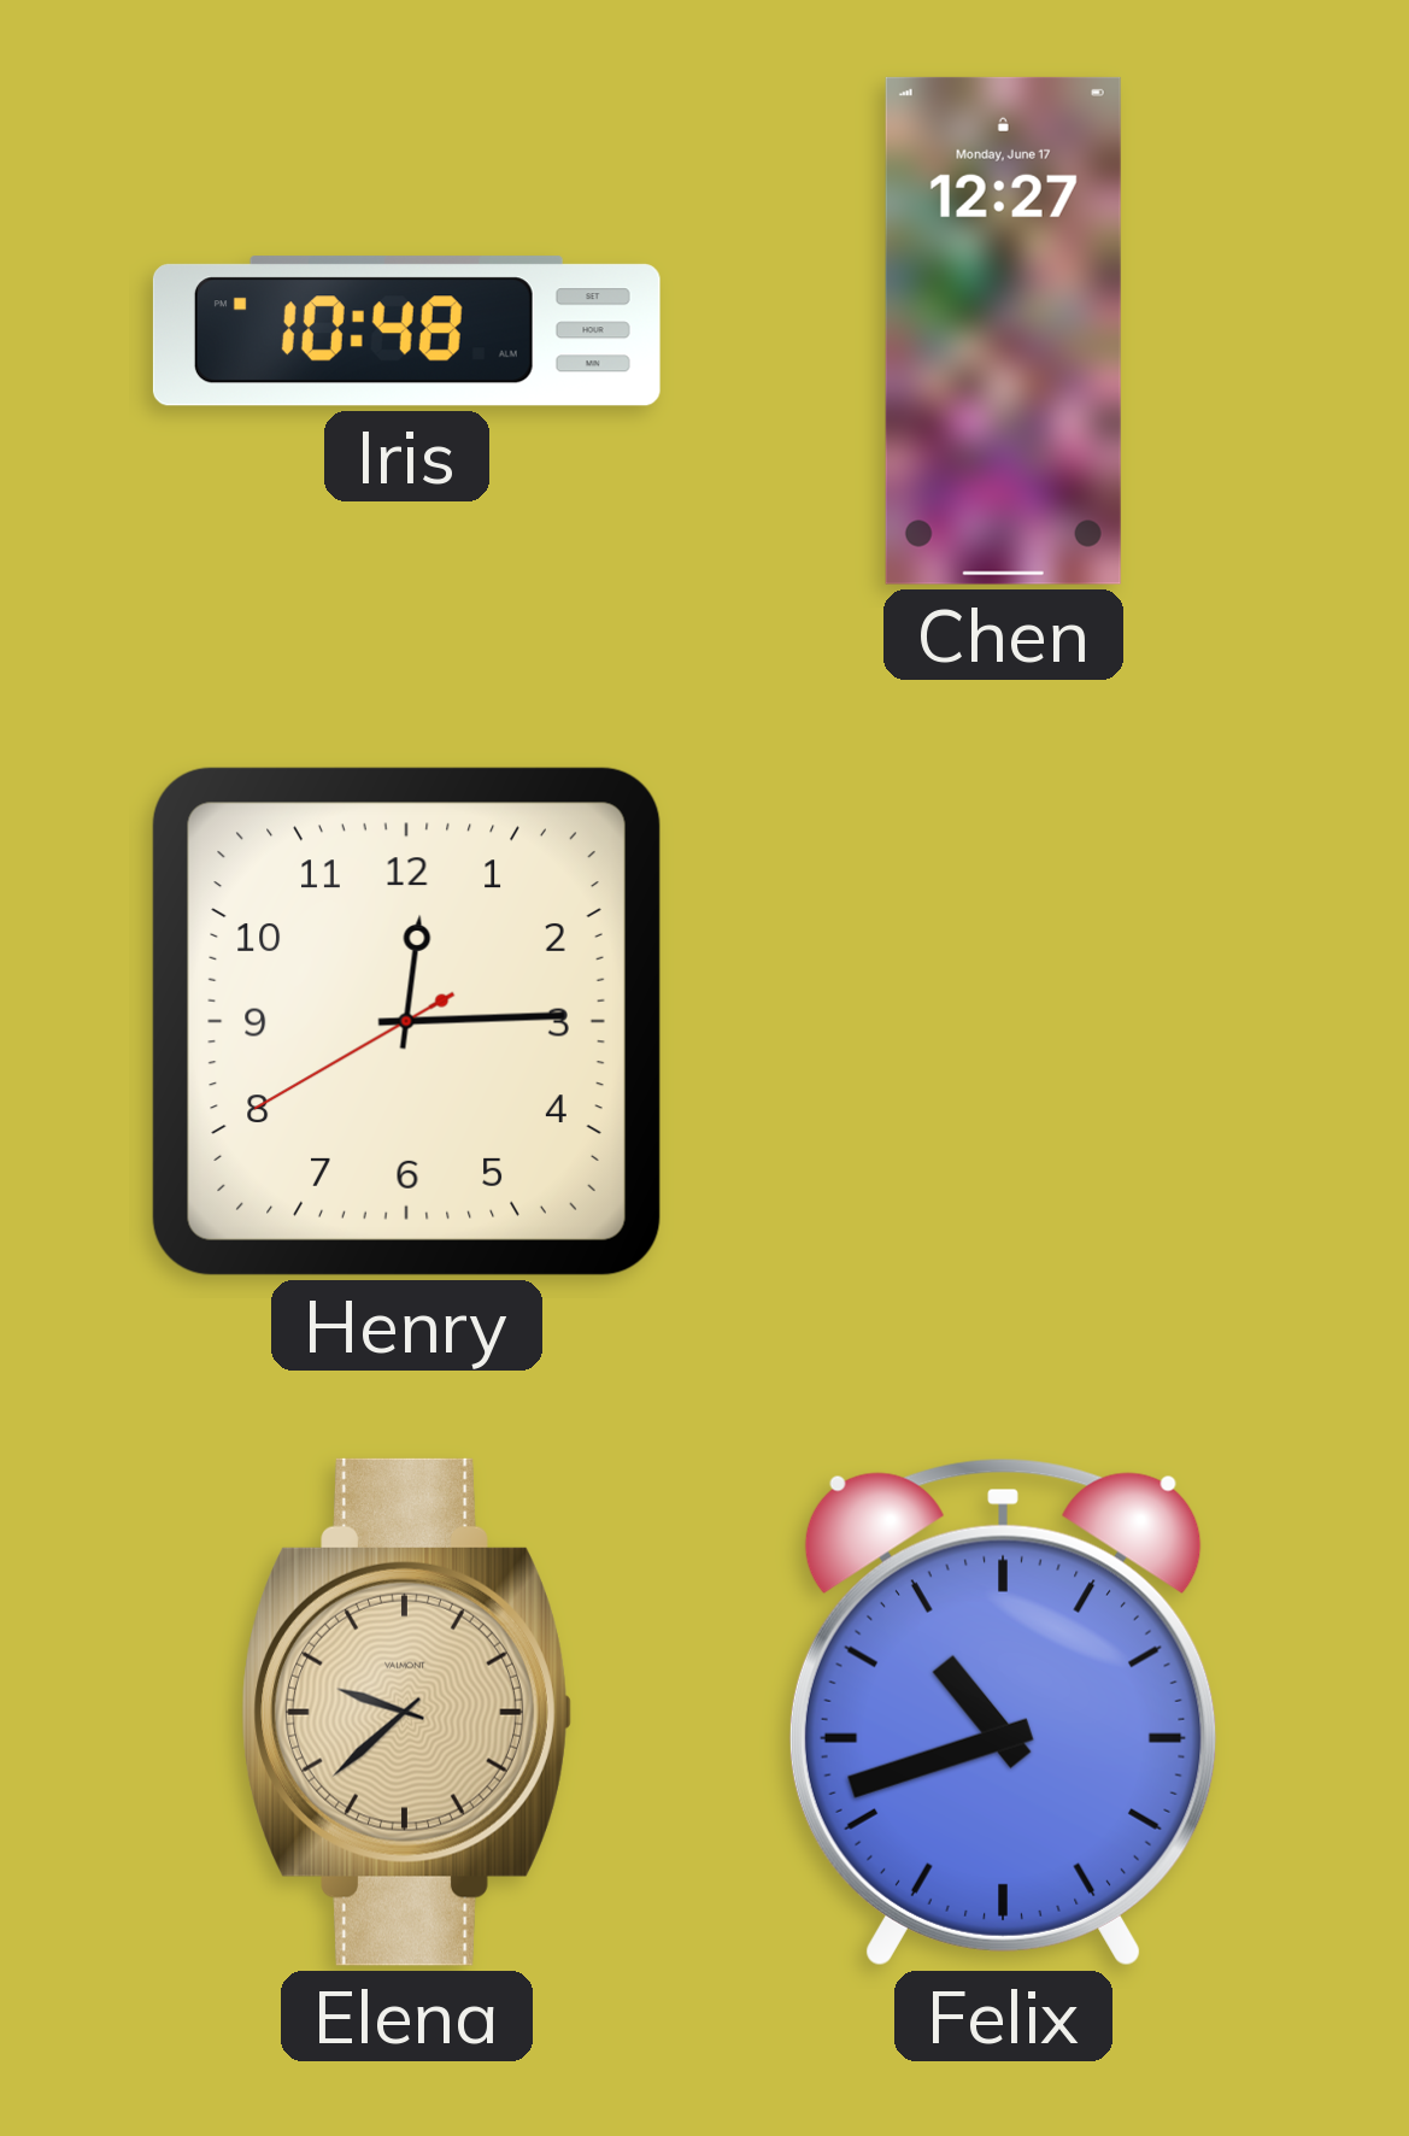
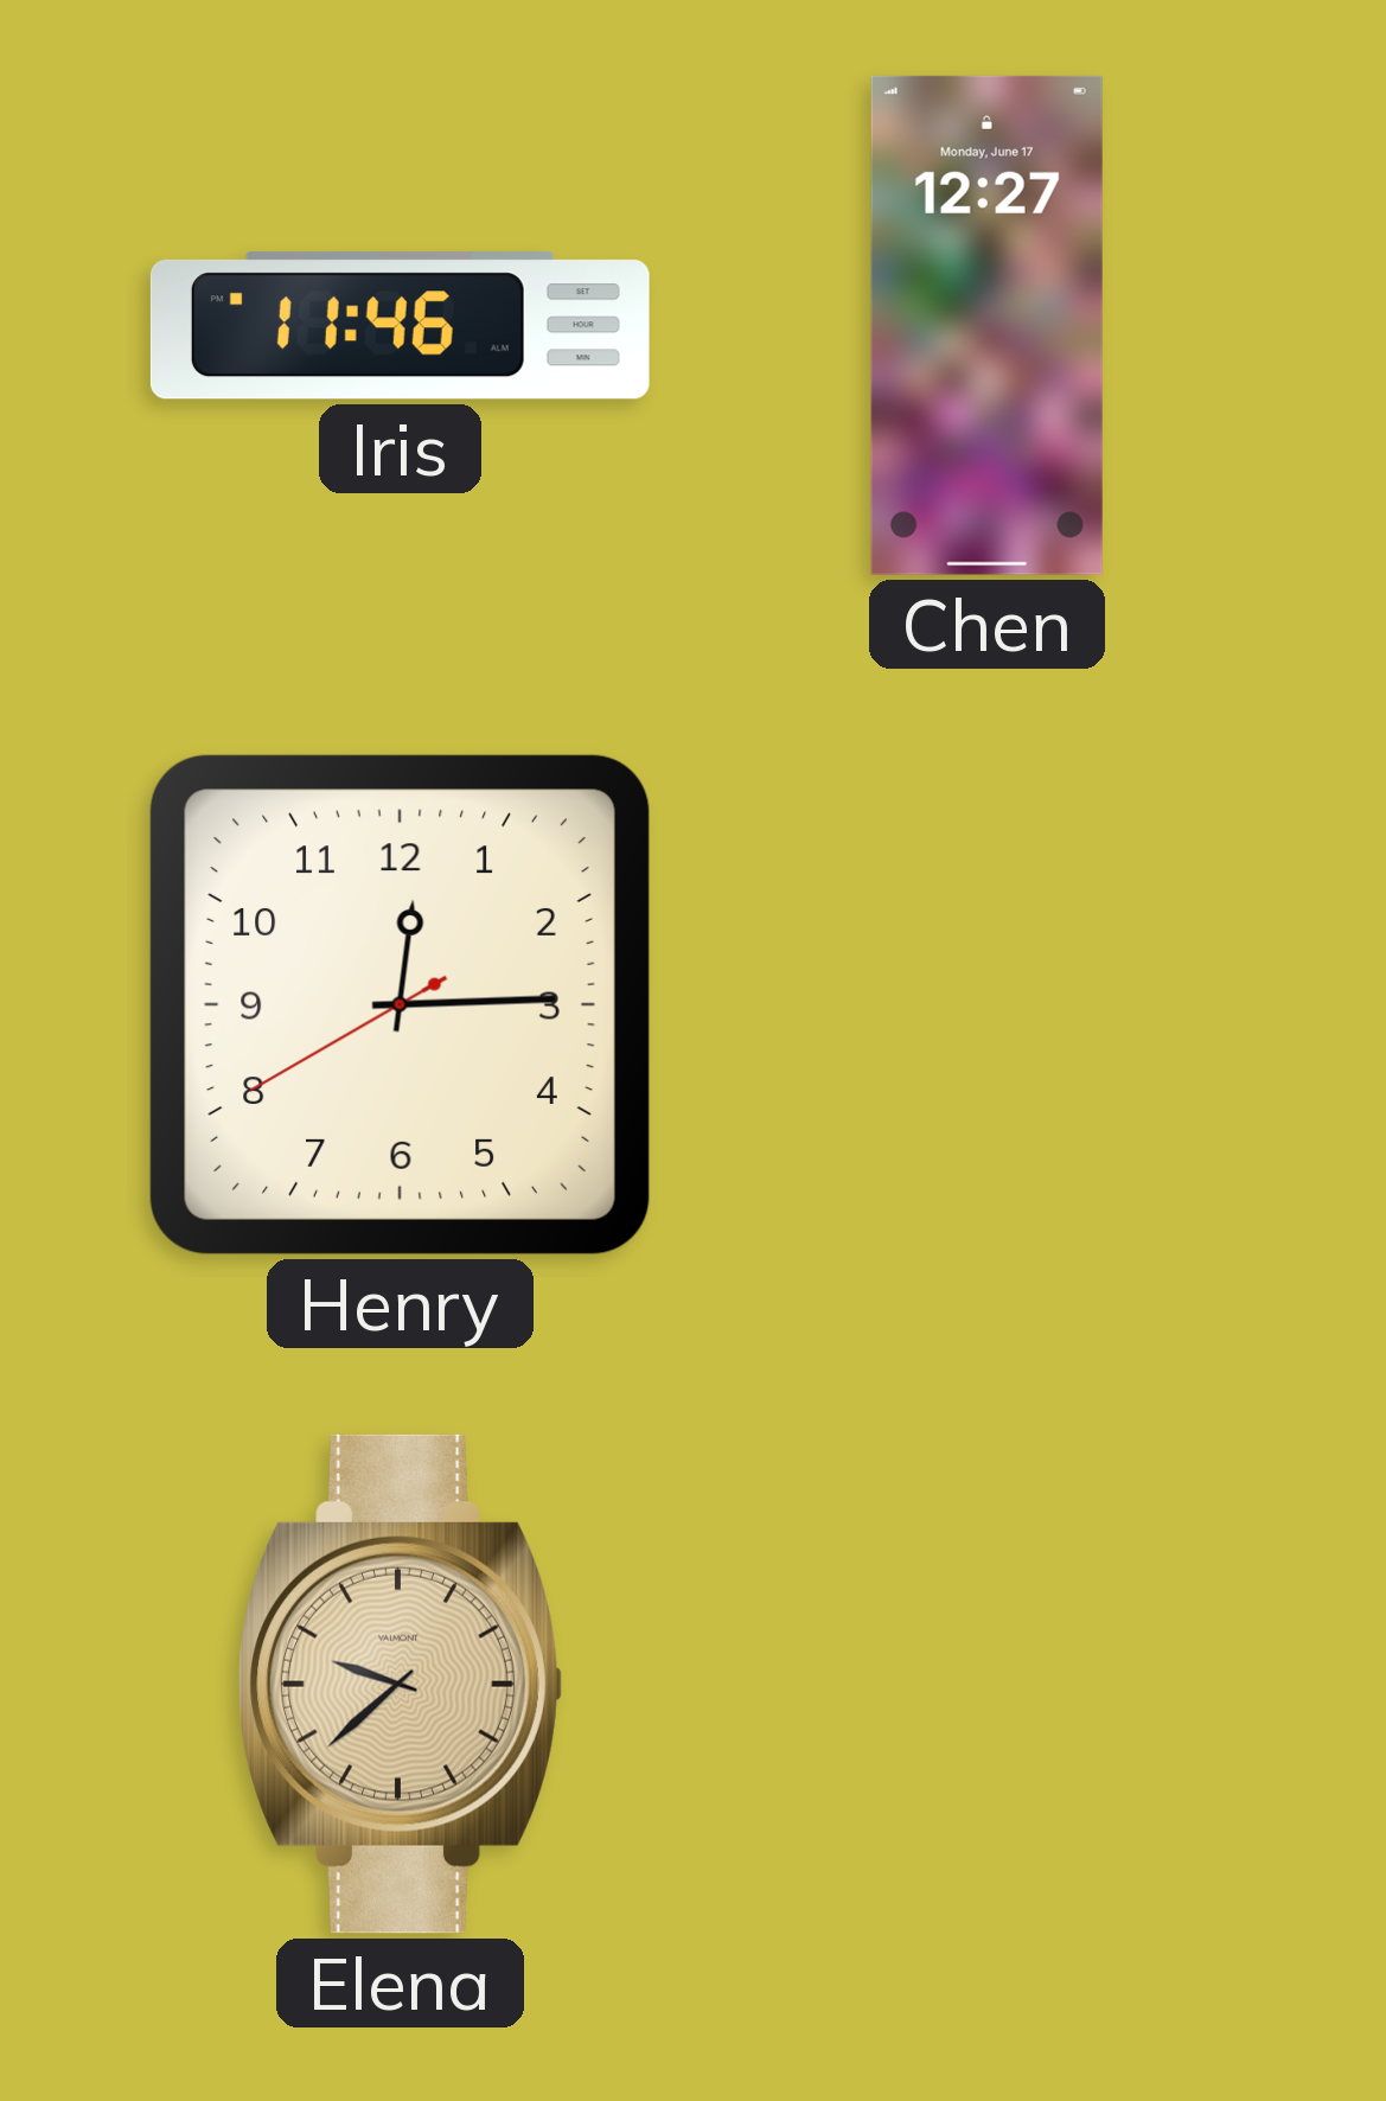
Iris: 10:48 -> 11:46 (400, 326)
Felix: 10:42 -> none (1003, 1713)
